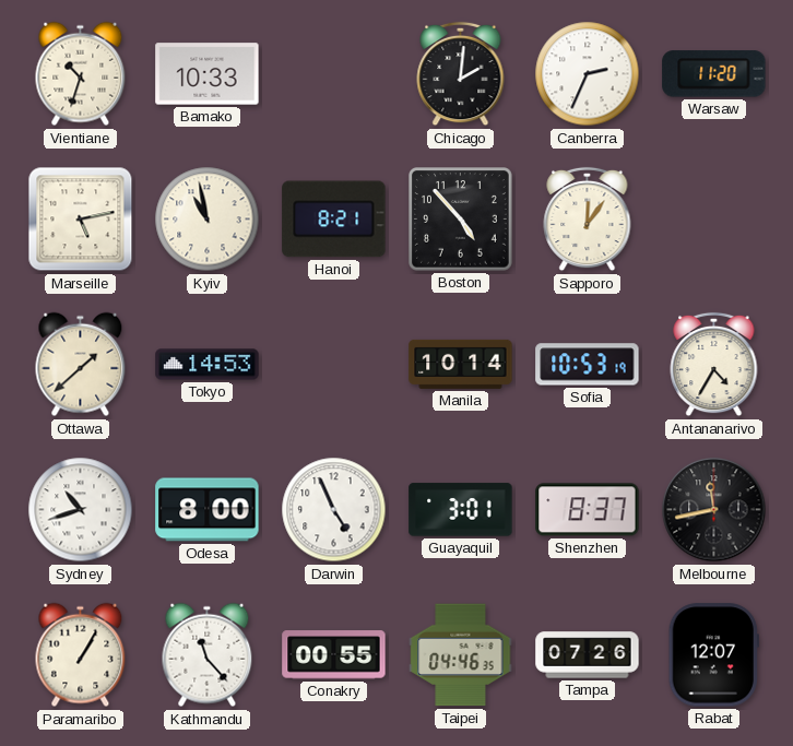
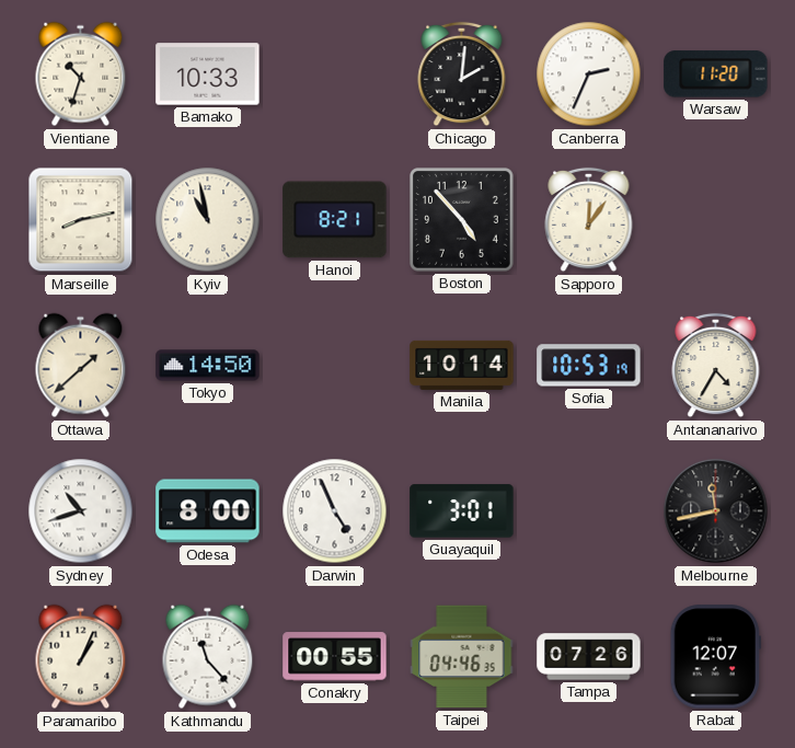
Marseille: 5:13 -> 8:13 (81, 220)
Tokyo: 14:53 -> 14:50 (208, 366)
Shenzhen: 8:37 -> none (588, 510)
Paramaribo: 1:05 -> 1:04 (81, 657)
